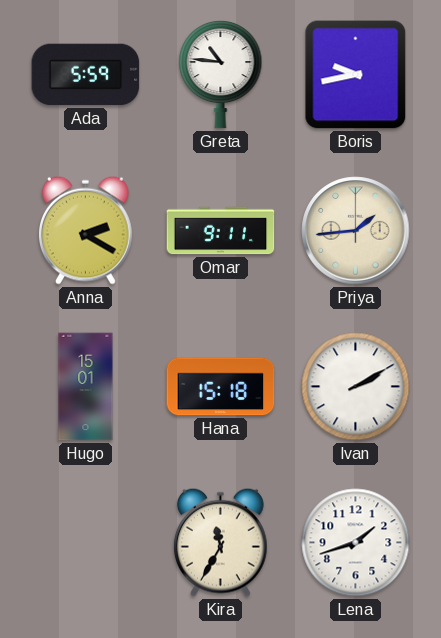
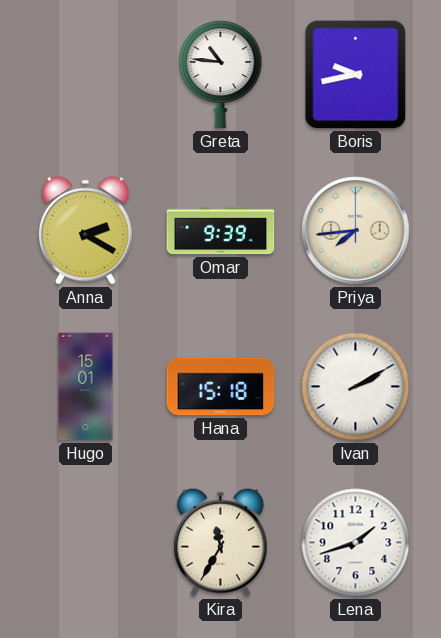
Ada: 5:59 -> none (86, 75)
Omar: 9:11 -> 9:39 (221, 231)
Priya: 1:44 -> 7:44 (356, 231)
